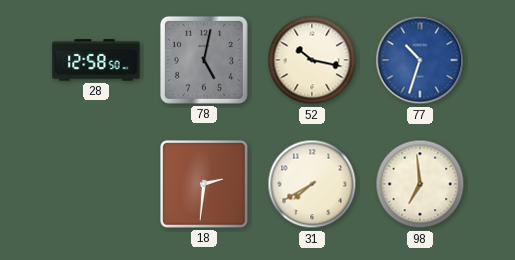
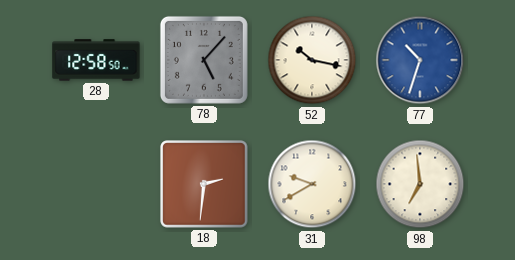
78: 5:02 -> 5:07 (204, 60)
31: 7:40 -> 9:40 (312, 184)
